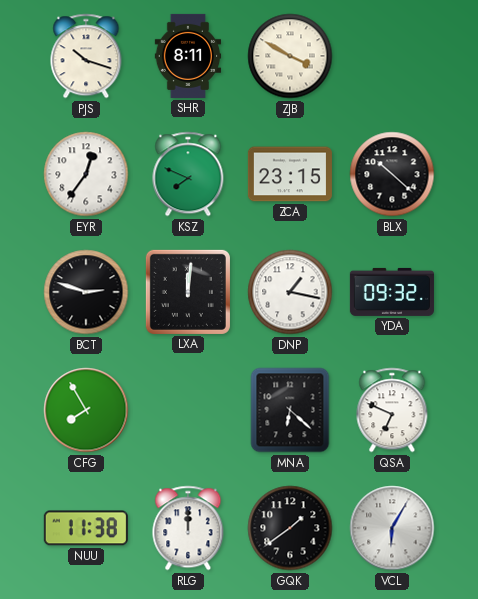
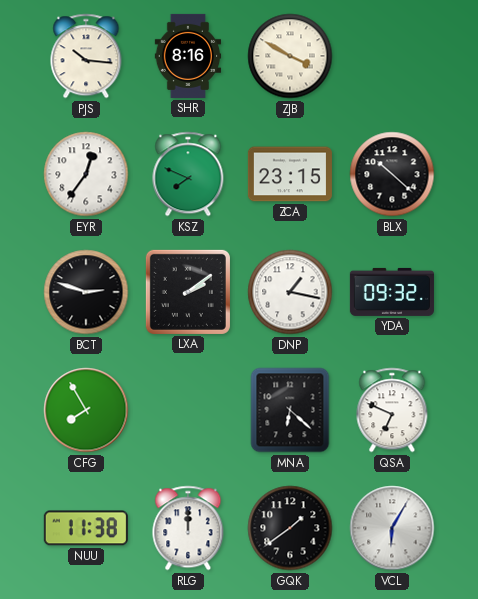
PJS: 10:18 -> 10:16 (86, 56)
SHR: 8:11 -> 8:16 (188, 56)
LXA: 12:01 -> 2:09 (188, 292)
